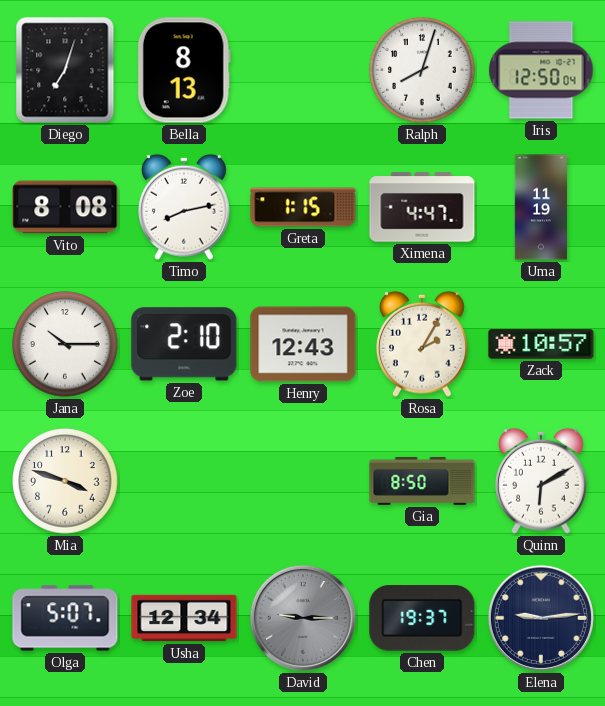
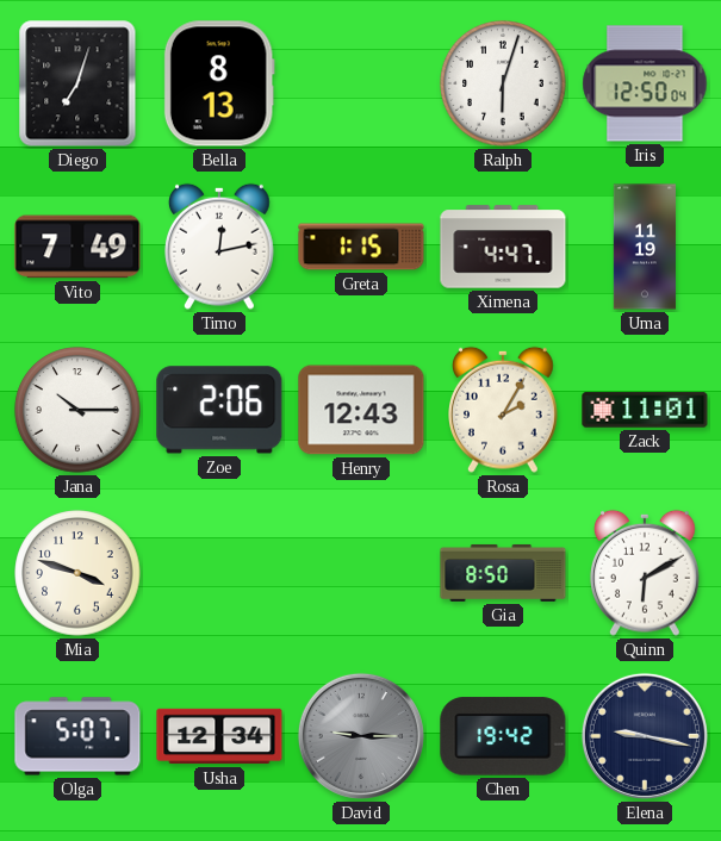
Ralph: 8:03 -> 6:03 (503, 83)
Vito: 8:08 -> 7:49 (77, 247)
Timo: 8:13 -> 12:13 (220, 247)
Zoe: 2:10 -> 2:06 (219, 410)
Zack: 10:57 -> 11:01 (645, 410)
Chen: 19:37 -> 19:42 (503, 736)
Elena: 9:14 -> 9:17 (645, 736)
